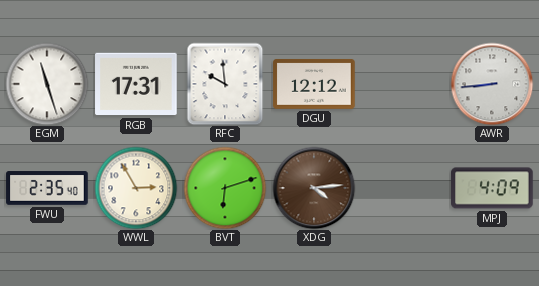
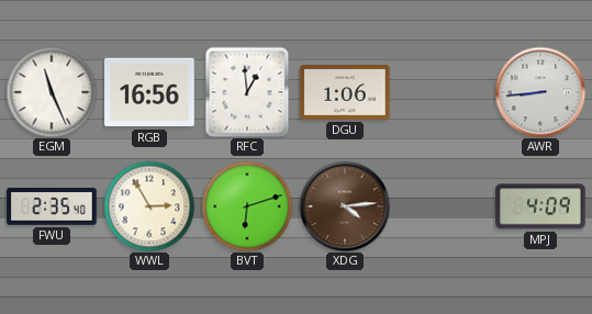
EGM: 11:27 -> 11:26 (52, 92)
RGB: 17:31 -> 16:56 (149, 92)
RFC: 9:59 -> 12:59 (247, 92)
DGU: 12:12 -> 1:06 (345, 92)
